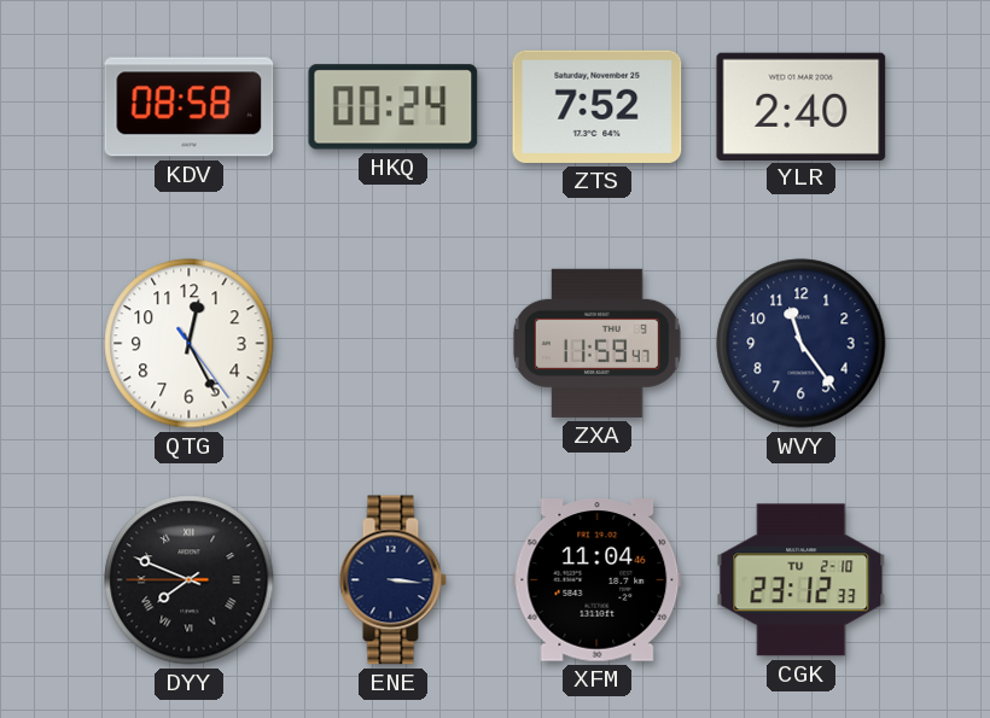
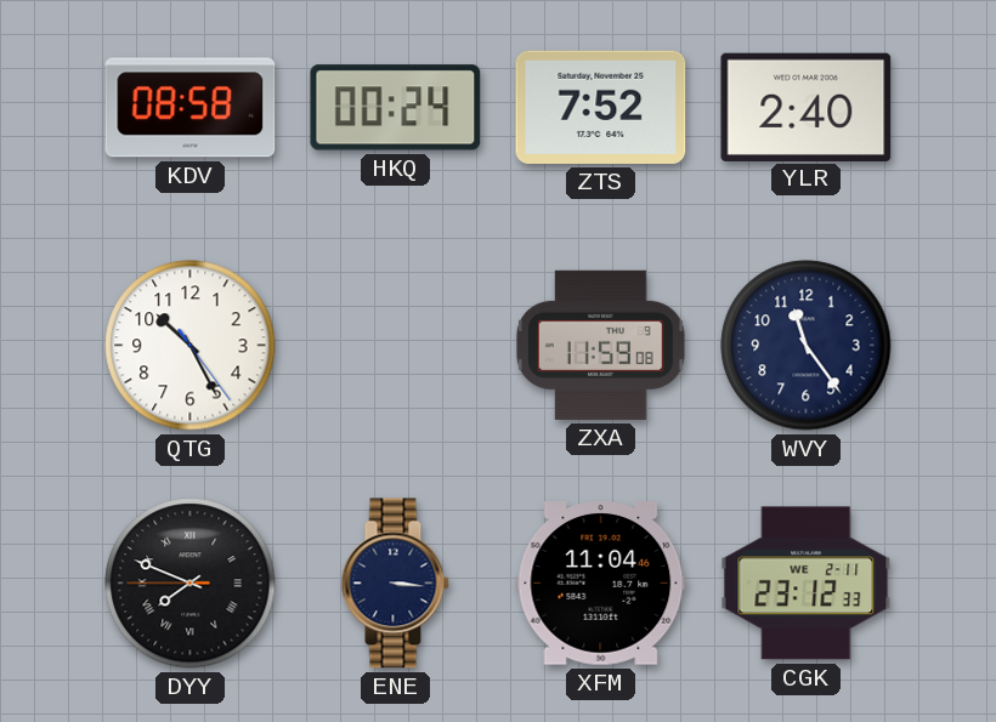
QTG: 12:25 -> 10:25 (191, 346)
ZXA: 11:59:47 -> 11:59:08 (600, 345)
CGK date: TU 2-10 -> WE 2-11 (807, 584)
